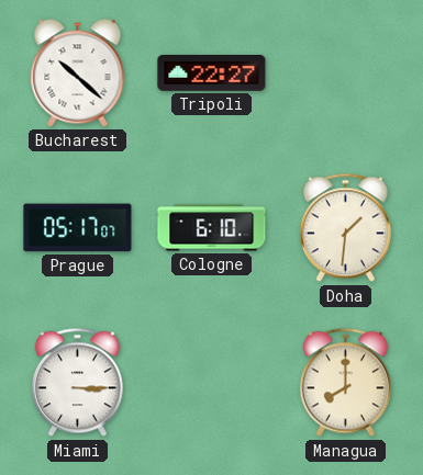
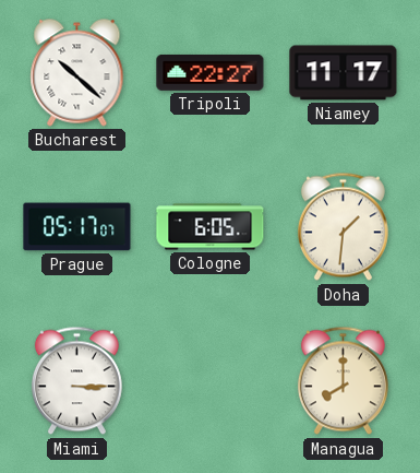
Niamey: none -> 11:17 (344, 73)
Cologne: 6:10 -> 6:05 (211, 227)
